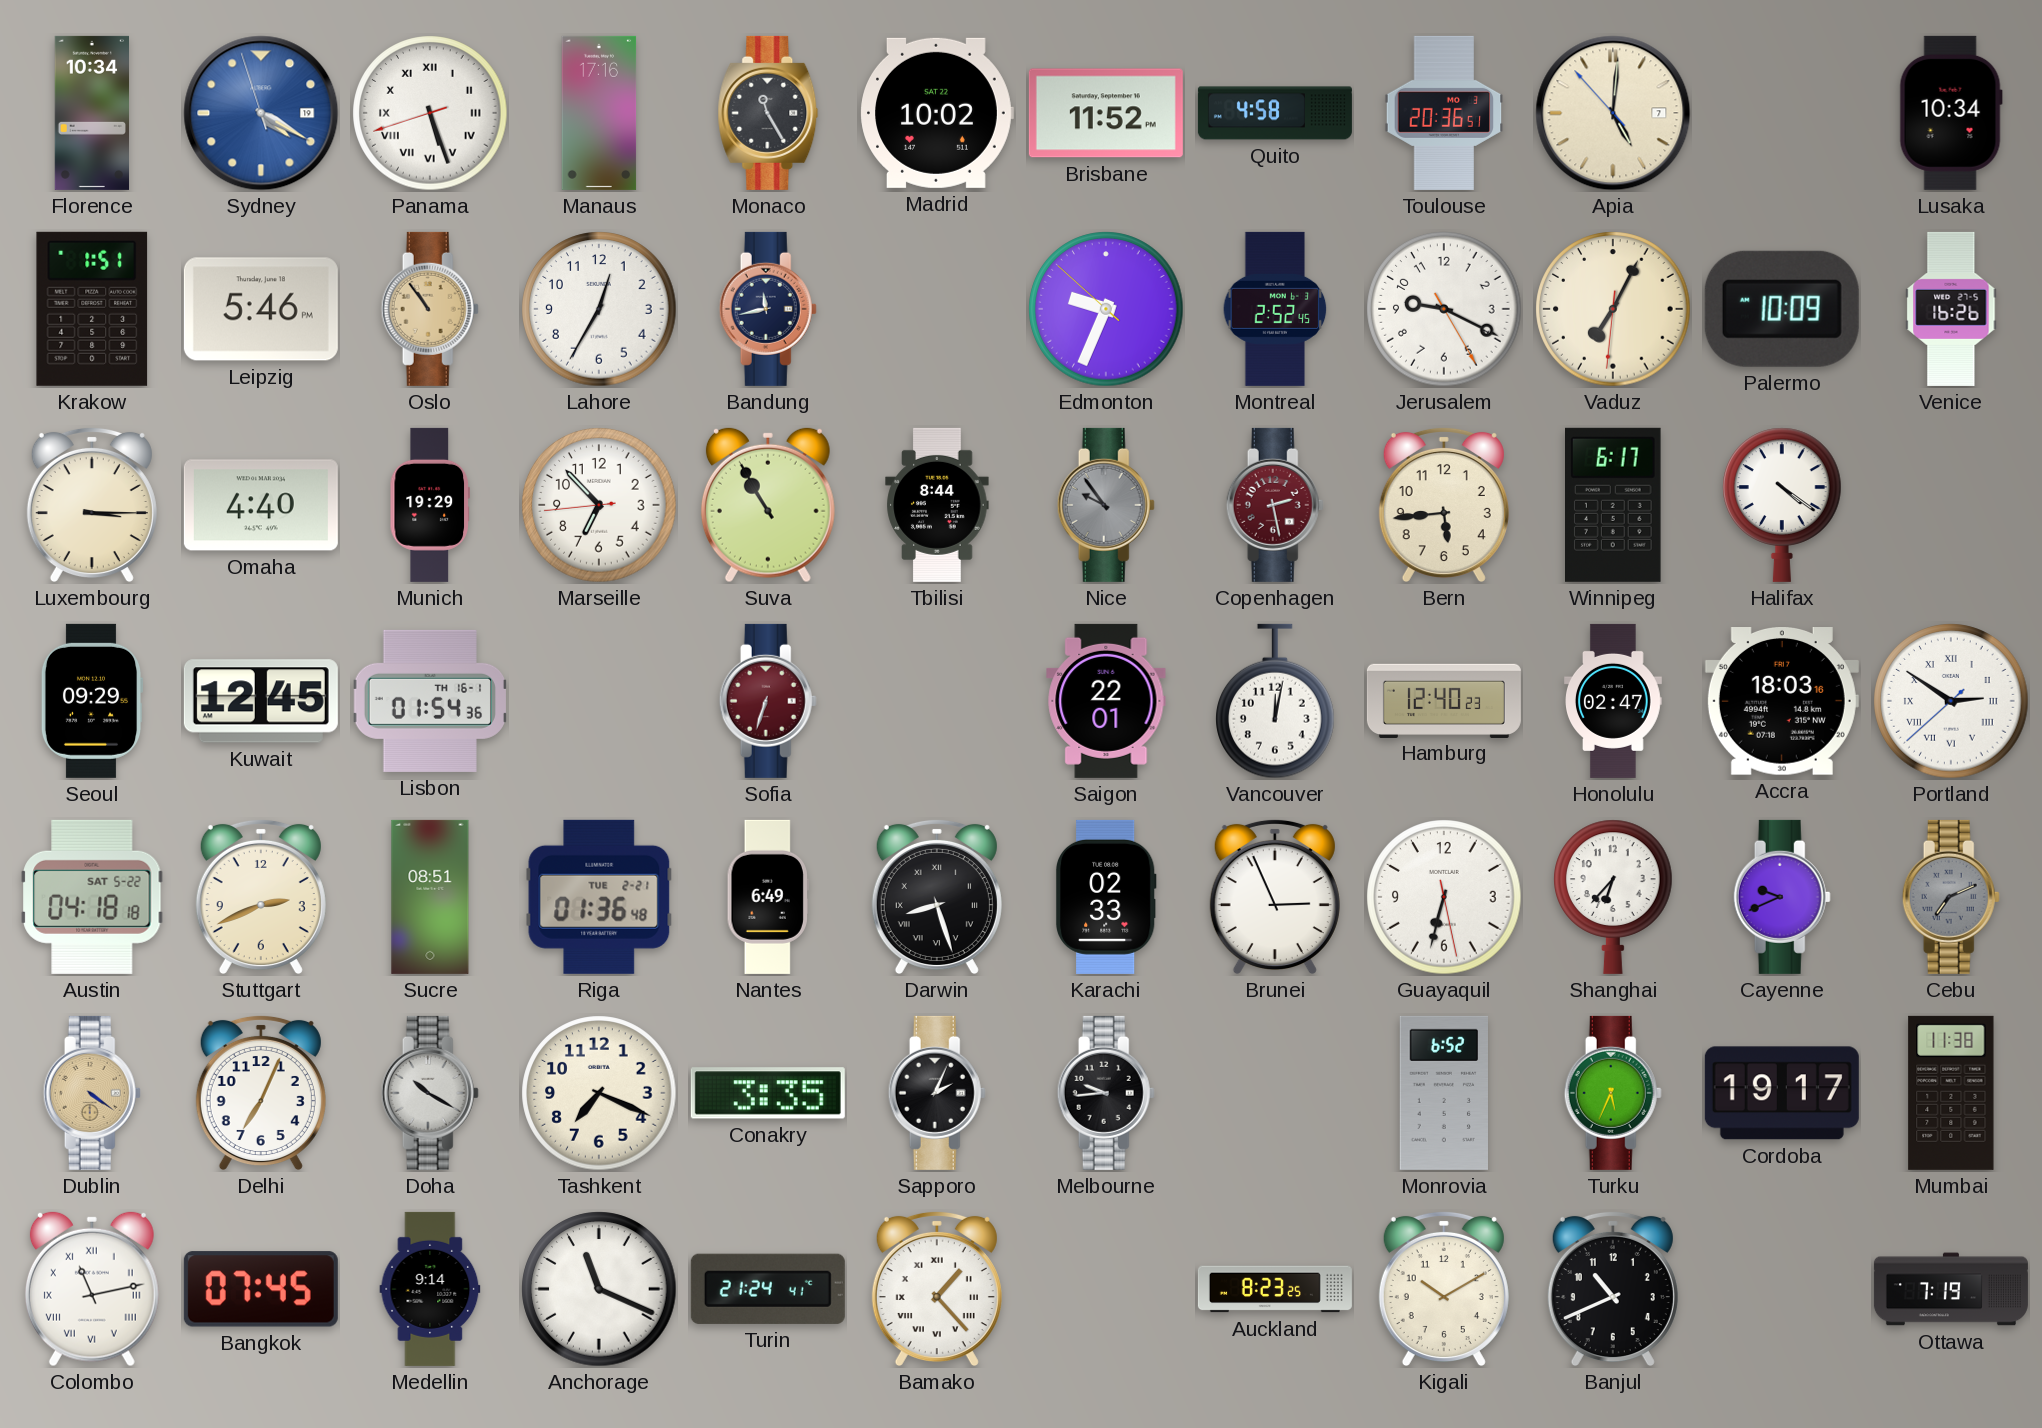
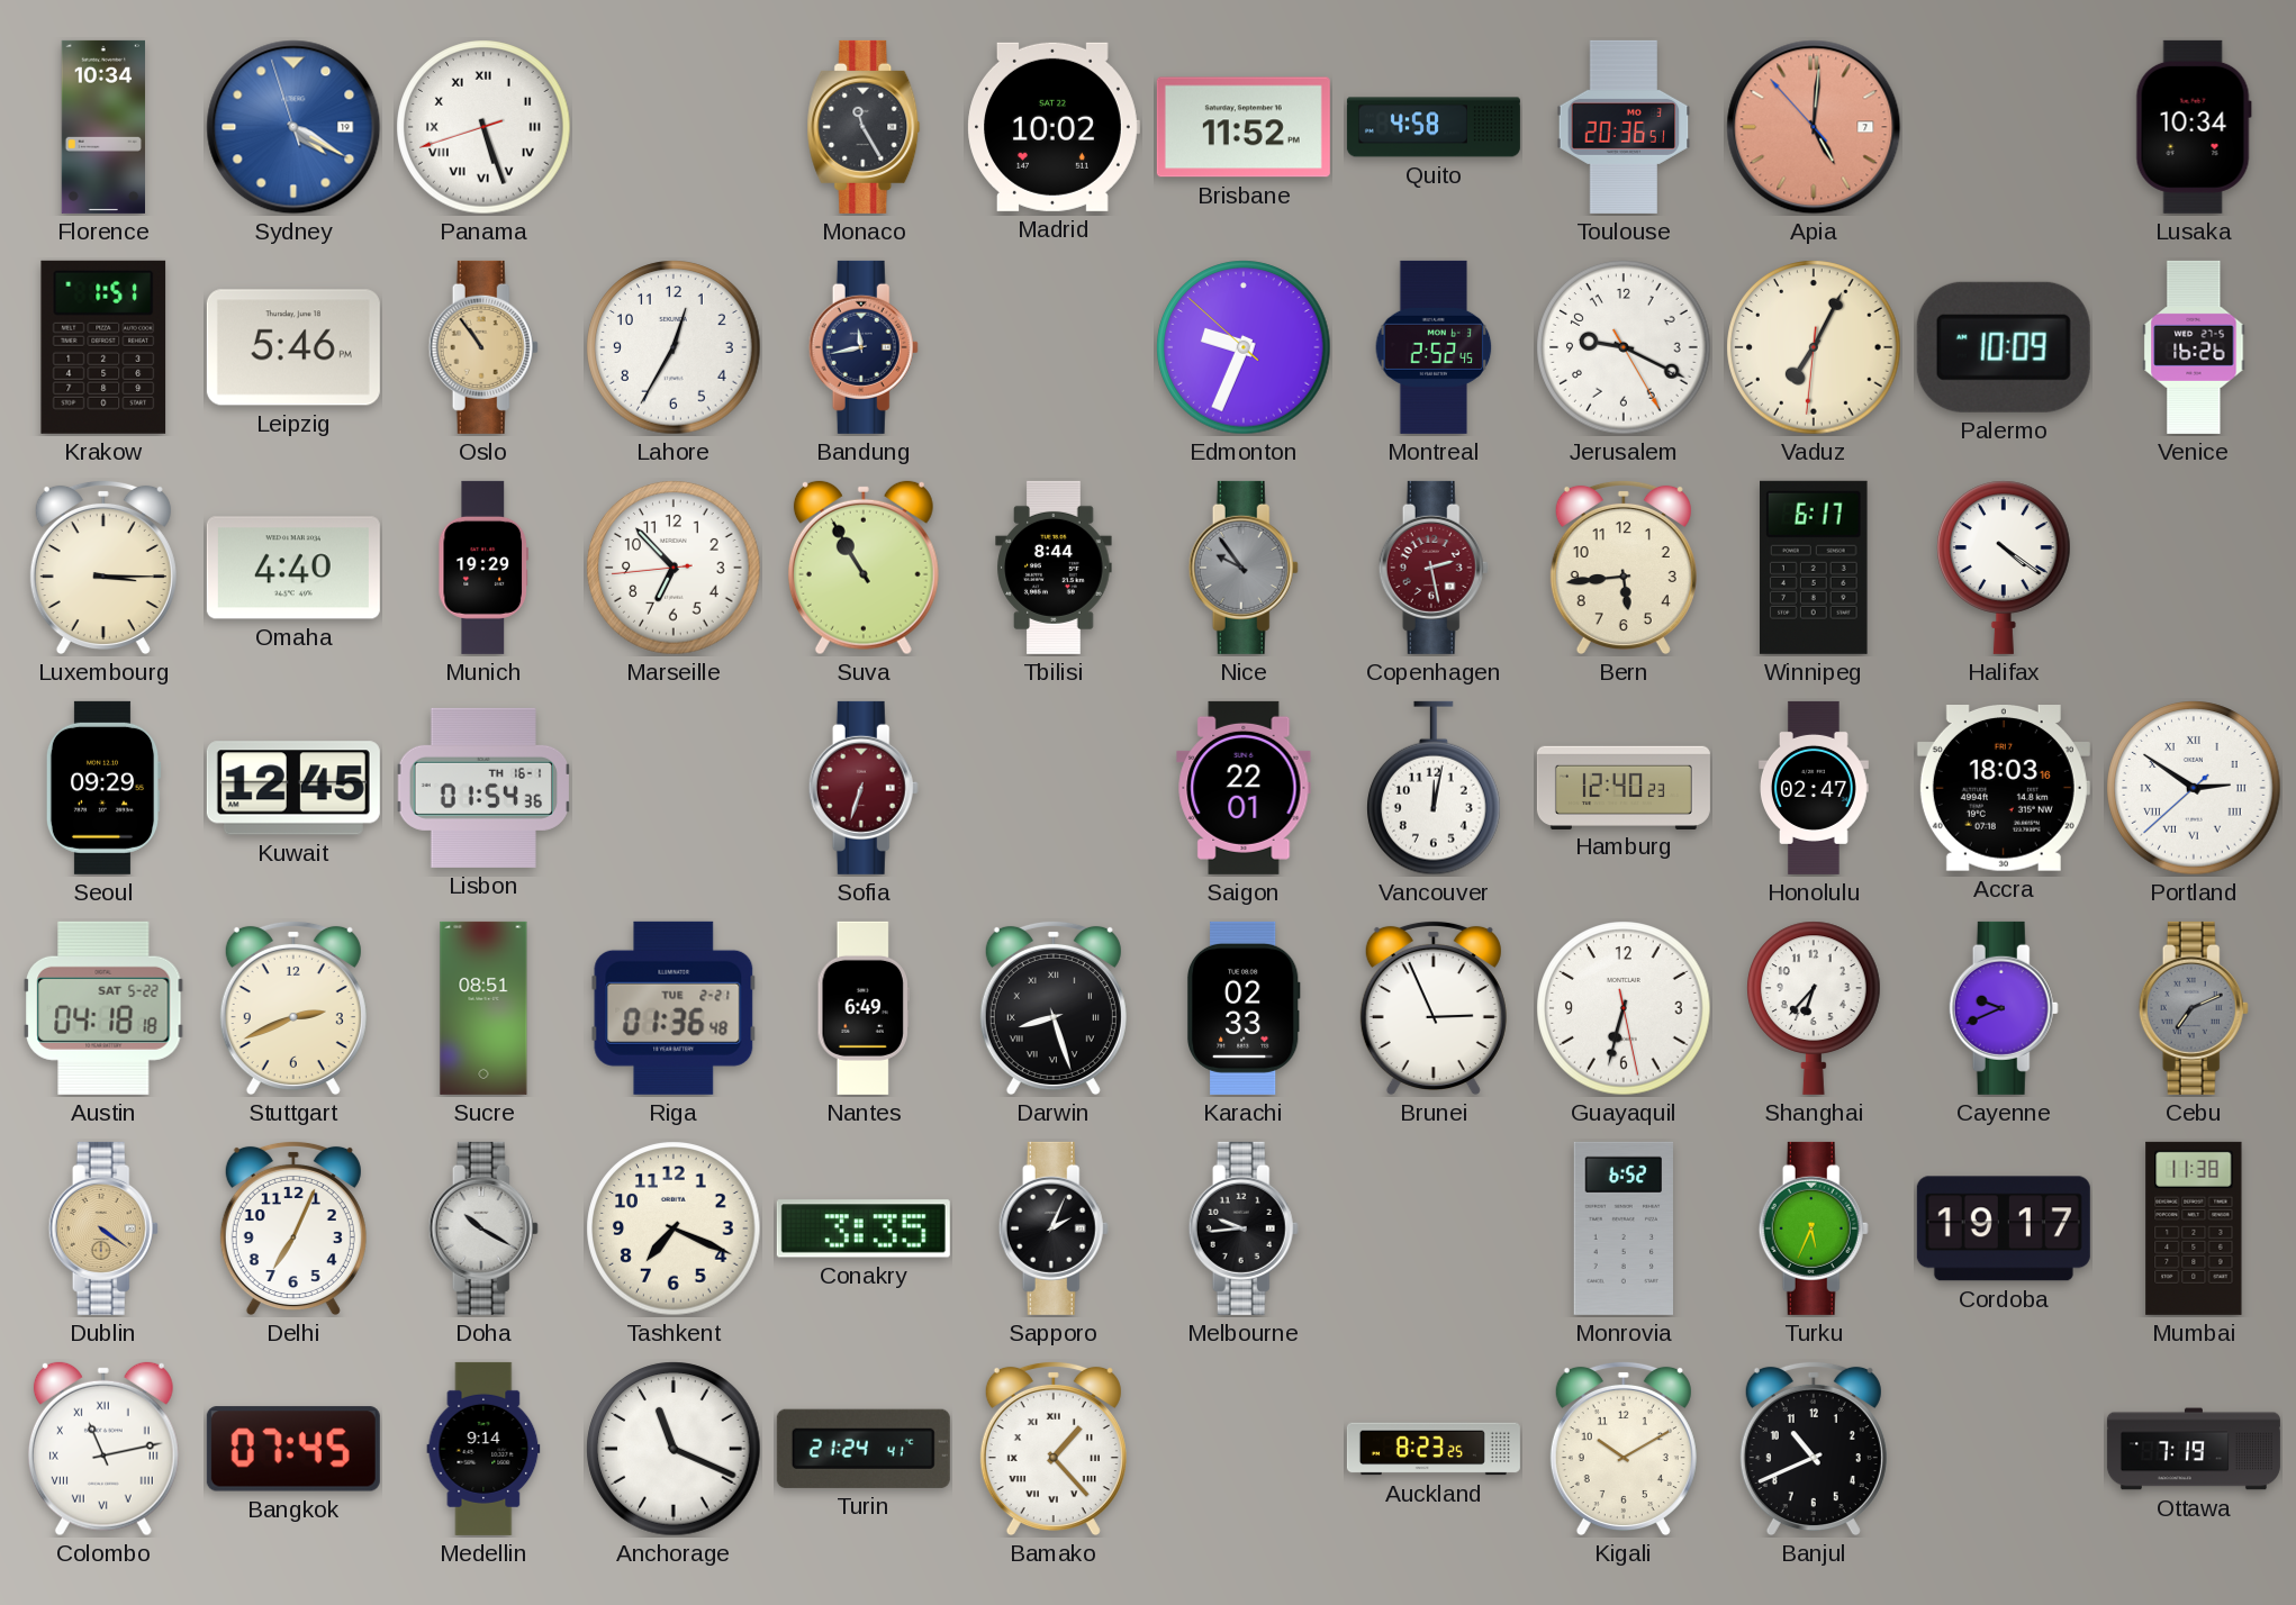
Manaus: 17:16 -> none (599, 113)
Apia dial: cream -> salmon (1814, 127)
